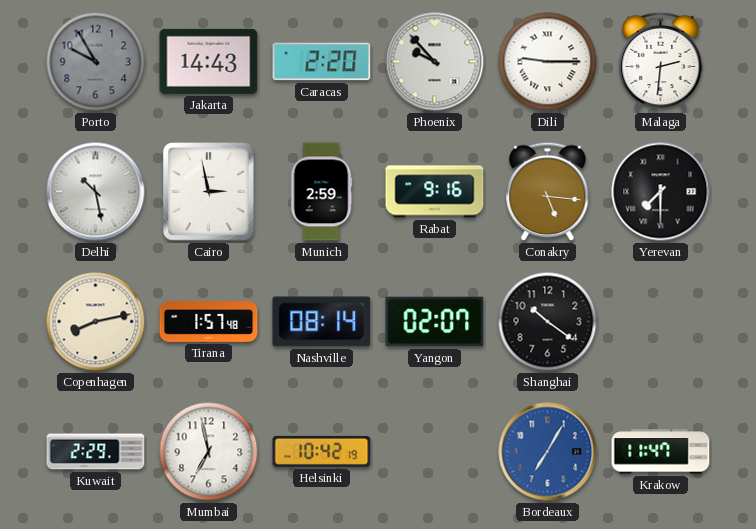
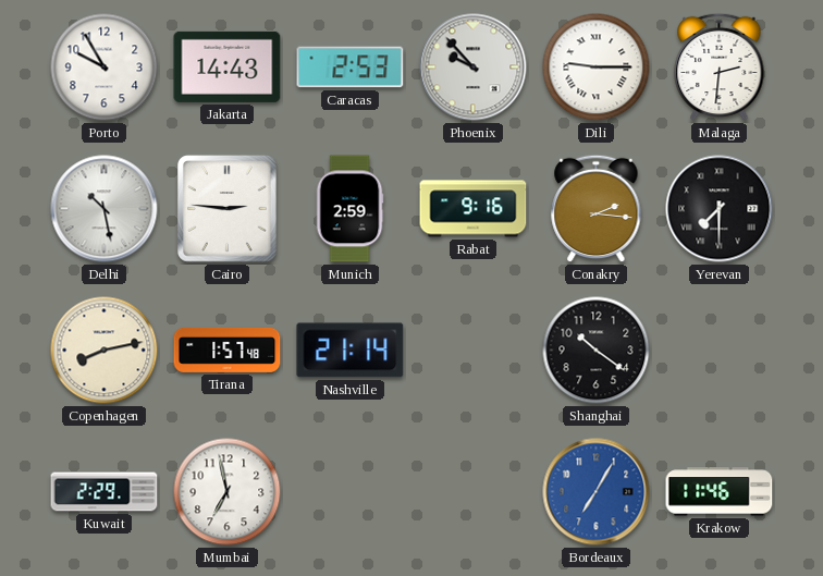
Porto dial: grey -> white (105, 68)
Caracas: 2:20 -> 2:53 (351, 68)
Cairo: 2:58 -> 2:46 (228, 209)
Conakry: 5:16 -> 2:16 (597, 209)
Nashville: 08:14 -> 21:14 (351, 351)
Yangon: 02:07 -> none (435, 322)
Helsinki: 10:42 -> none (322, 451)
Krakow: 11:47 -> 11:46 (720, 492)
